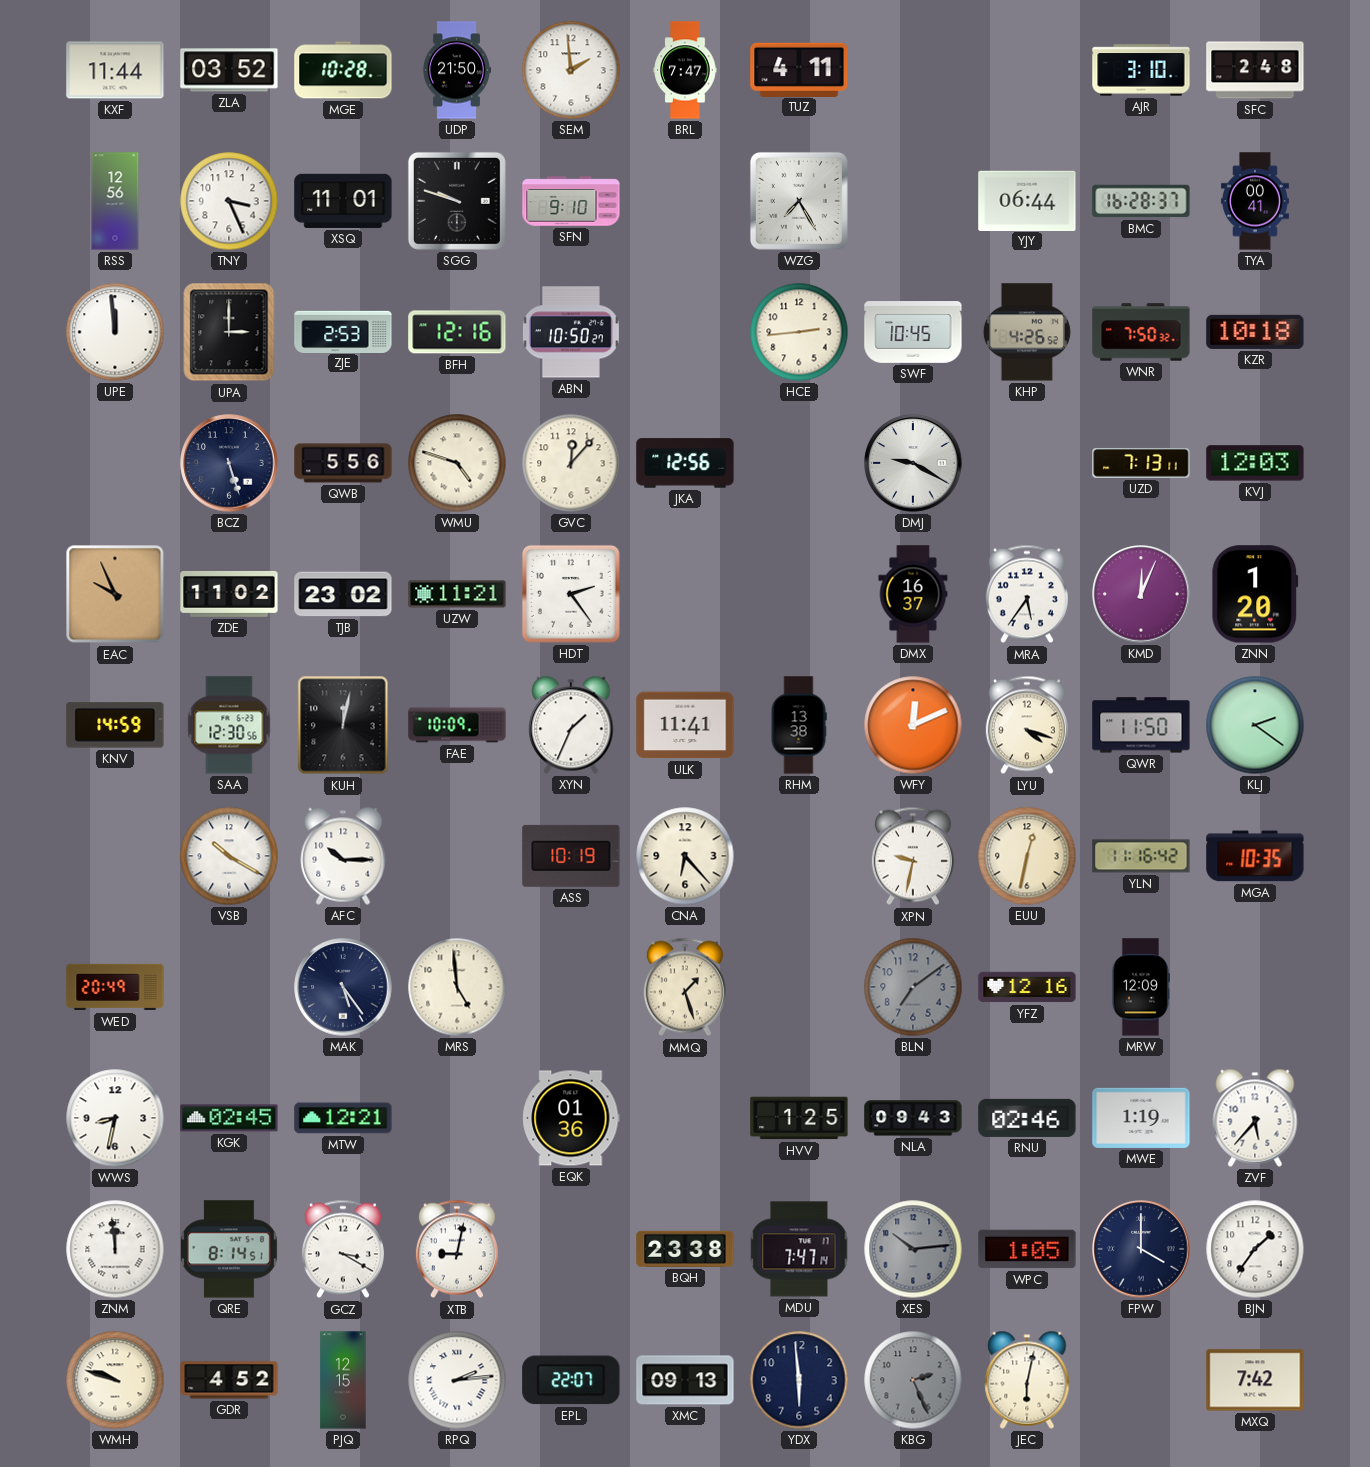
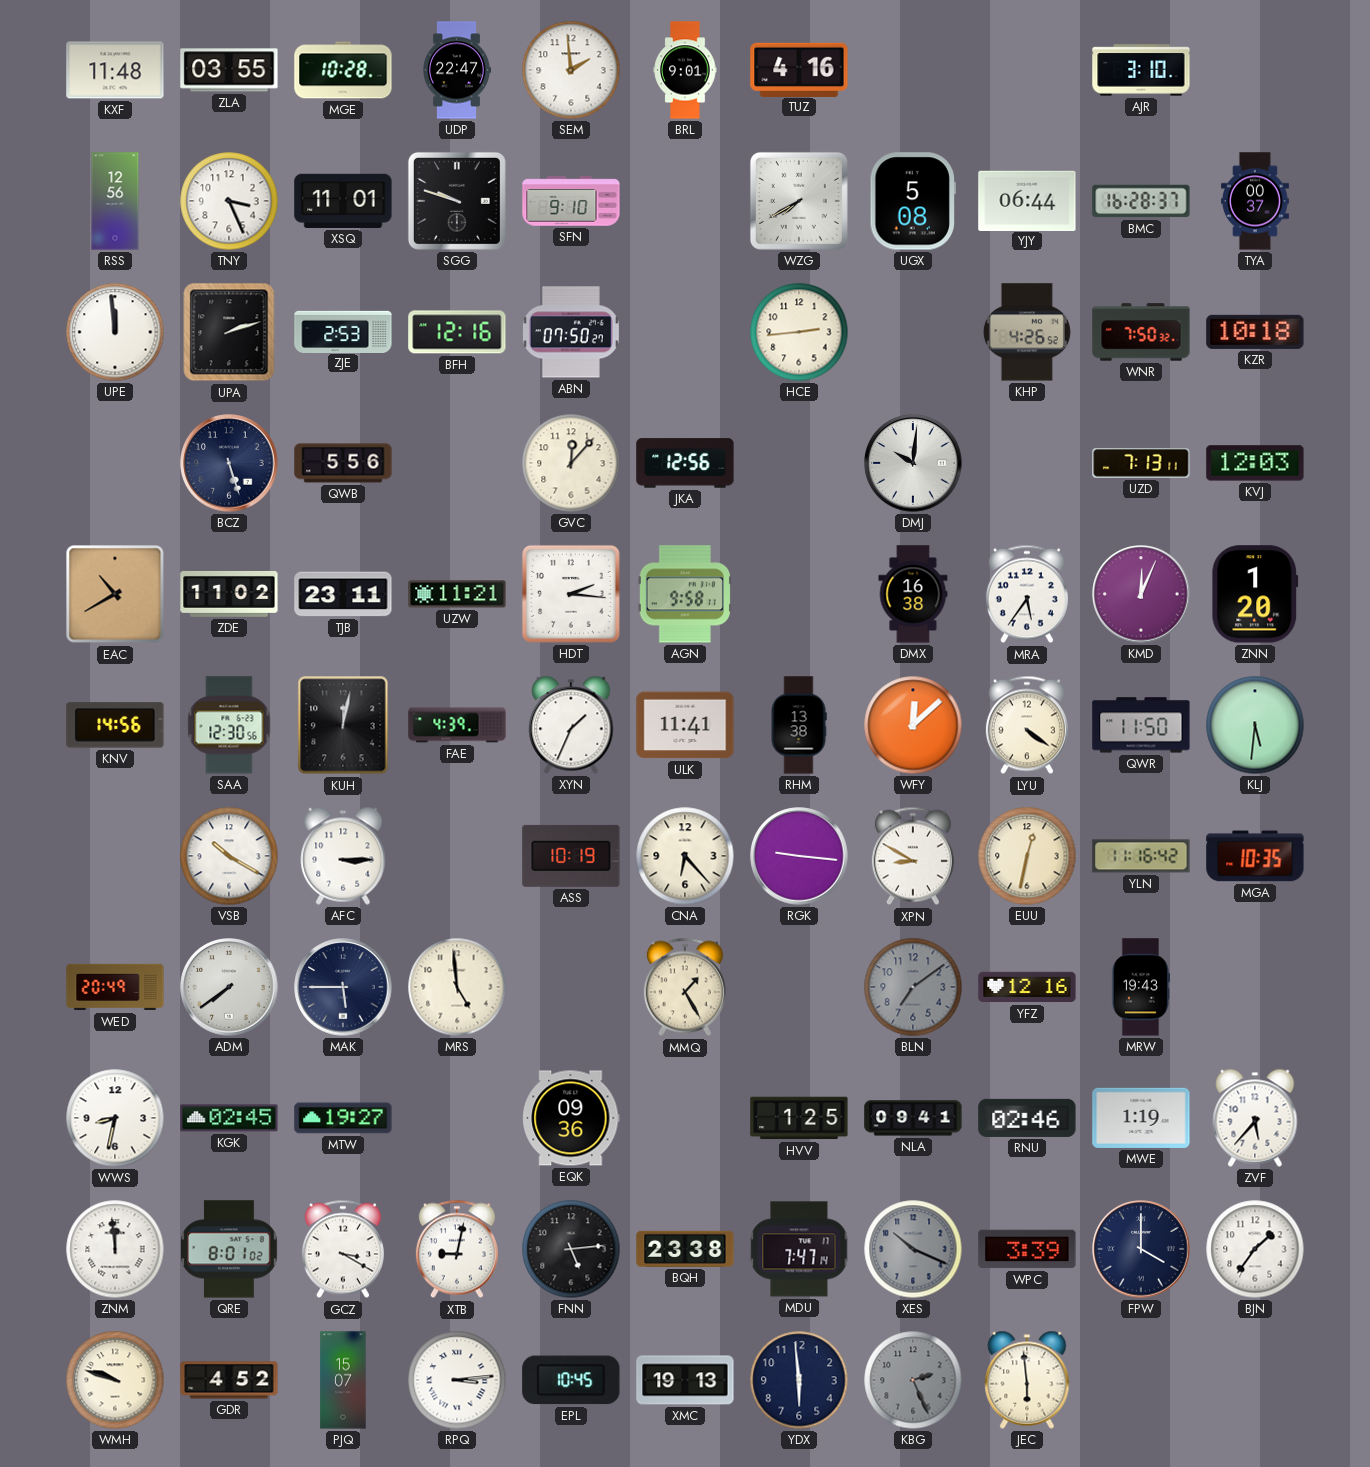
KXF: 11:44 -> 11:48 (115, 70)
ZLA: 03:52 -> 03:55 (229, 70)
UDP: 21:50 -> 22:47 (456, 70)
BRL: 7:47 -> 9:01 (685, 70)
TUZ: 4:11 -> 4:16 (799, 69)
SFC: 2:48 -> none (1255, 70)
WZG: 7:25 -> 7:40 (799, 201)
UGX: none -> 5:08 (913, 201)
TYA: 00:41 -> 00:37 (1255, 201)
UPA: 3:00 -> 2:12 (229, 332)
ABN: 10:50 -> 07:50 (571, 332)
SWF: 10:45 -> none (913, 333)
WMU: 4:48 -> none (457, 463)
DMJ: 9:20 -> 10:01 (913, 463)
EAC: 9:56 -> 10:40 (115, 594)
TJB: 23:02 -> 23:11 (343, 594)
HDT: 2:24 -> 2:16 (571, 594)
AGN: none -> 9:58 (685, 594)
DMX: 16:37 -> 16:38 (913, 594)
KNV: 14:59 -> 14:56 (115, 725)
FAE: 10:09 -> 4:39 (457, 725)
WFY: 12:11 -> 12:08 (913, 725)
LYU: 4:18 -> 4:21 (1027, 725)
KLJ: 2:21 -> 5:31 (1255, 725)
AFC: 10:15 -> 3:15 (343, 856)
RGK: none -> 9:16 (799, 856)
XPN: 9:32 -> 8:50 (913, 856)
ADM: none -> 7:39 (229, 987)
MAK: 5:24 -> 5:45 (343, 987)
MMQ: 1:27 -> 1:25 (685, 987)
MRW: 12:09 -> 19:43 (1140, 987)
MTW: 12:21 -> 19:27 (343, 1118)
EQK: 01:36 -> 09:36 (571, 1118)
NLA: 09:43 -> 09:41 (913, 1118)
QRE: 8:14 -> 8:01 (230, 1249)
FNN: none -> 5:14 (571, 1249)
XES: 10:14 -> 10:19 (913, 1249)
WPC: 1:05 -> 3:39 (1027, 1249)
PJQ: 12:15 -> 15:07 (343, 1380)
RPQ: 2:14 -> 3:14 (457, 1380)
EPL: 22:07 -> 10:45 (571, 1380)
XMC: 09:13 -> 19:13 (685, 1380)
JEC: 6:02 -> 5:59 (1027, 1380)
MXQ: 7:42 -> none (1255, 1380)
